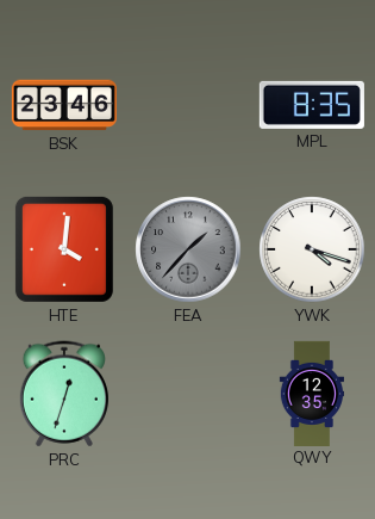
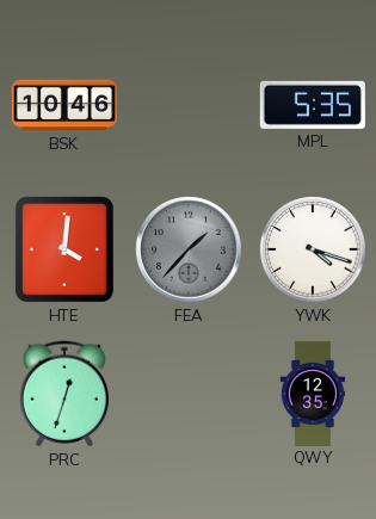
BSK: 23:46 -> 10:46 (64, 105)
MPL: 8:35 -> 5:35 (313, 105)
